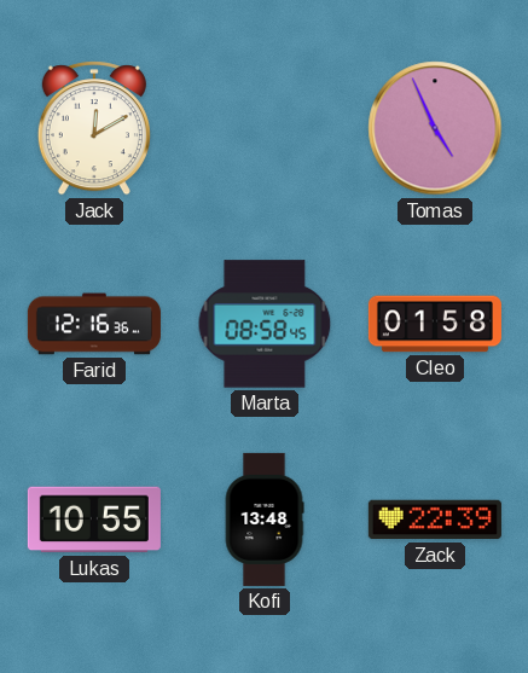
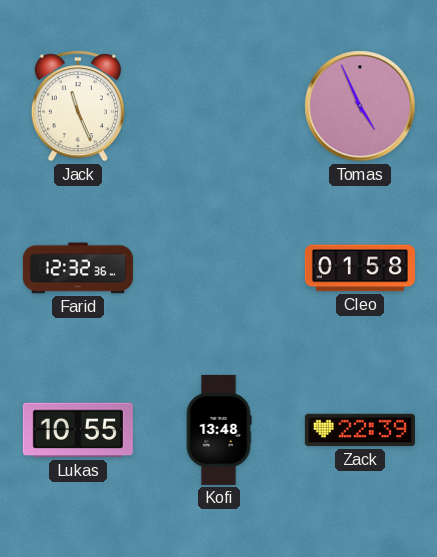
Jack: 12:10 -> 11:26 (78, 106)
Farid: 12:16 -> 12:32 (78, 268)
Marta: 08:58 -> none (265, 324)
